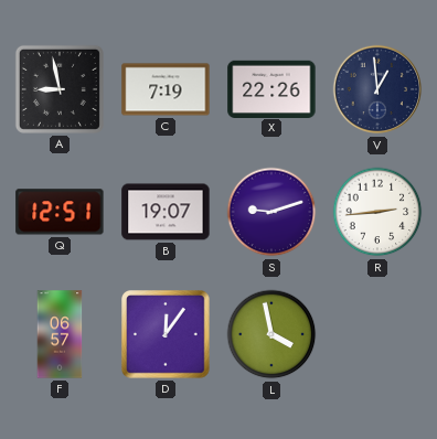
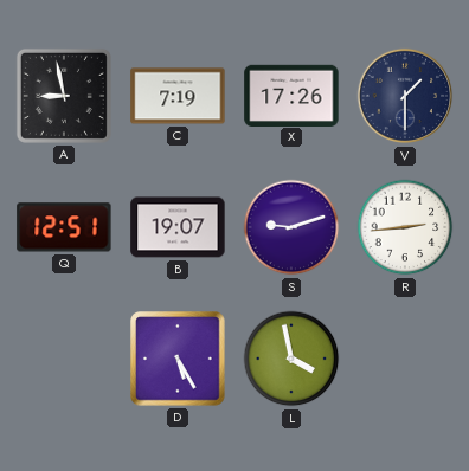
X: 22:26 -> 17:26 (291, 95)
V: 12:59 -> 1:30 (405, 96)
F: 06:57 -> none (60, 334)
D: 12:06 -> 5:25 (179, 360)
